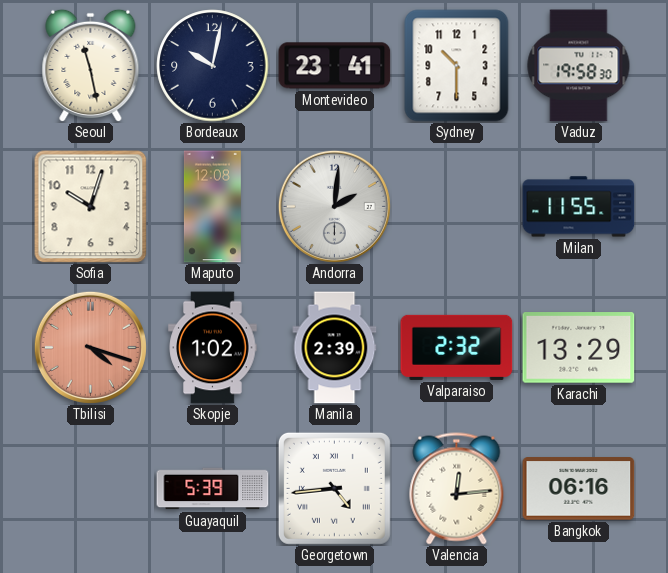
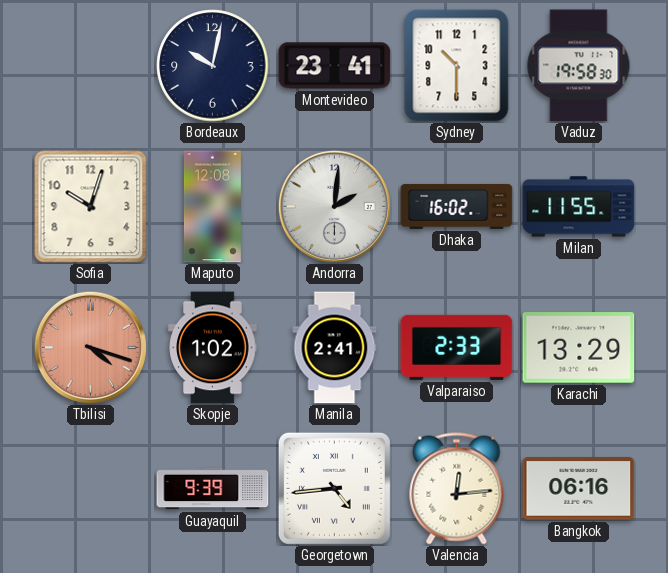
Seoul: 11:28 -> none (91, 65)
Dhaka: none -> 16:02 (457, 206)
Manila: 2:39 -> 2:41 (335, 348)
Valparaiso: 2:32 -> 2:33 (457, 347)
Guayaquil: 5:39 -> 9:39 (213, 489)
